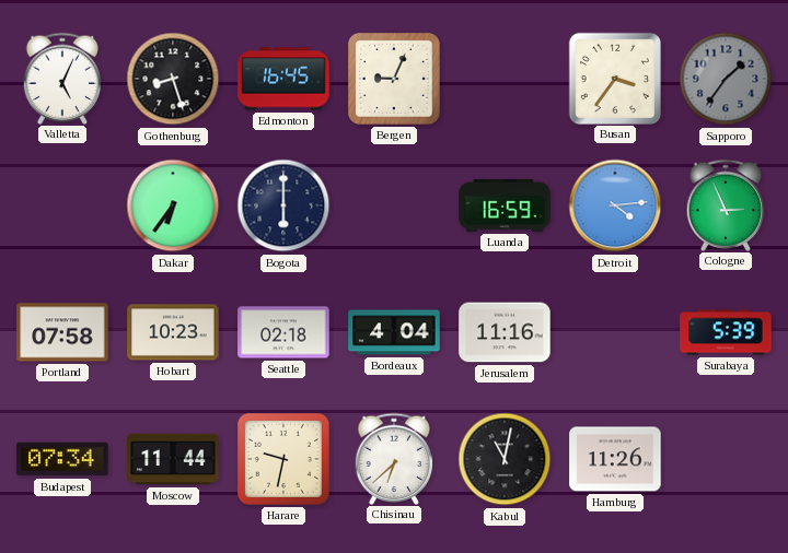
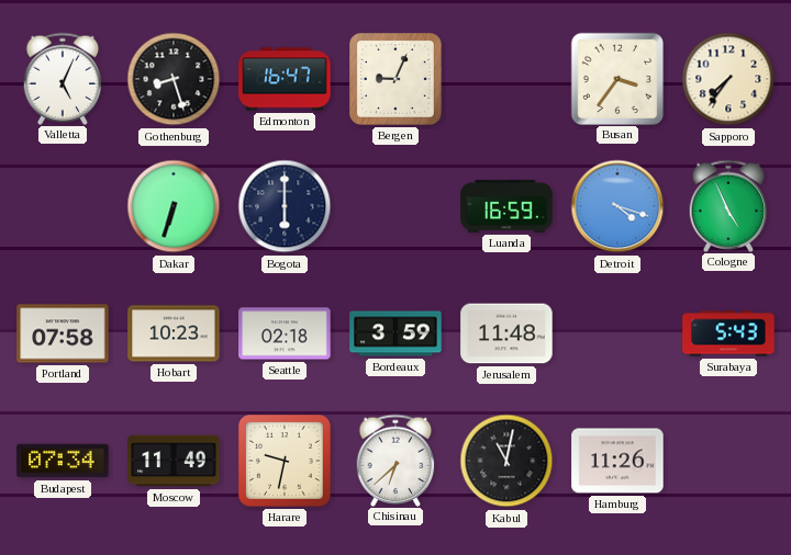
Edmonton: 16:45 -> 16:47 (285, 79)
Sapporo: 1:36 -> 7:36 (728, 79)
Sapporo dial: grey -> cream (728, 79)
Dakar: 6:36 -> 6:33 (174, 206)
Detroit: 4:14 -> 4:18 (617, 206)
Cologne: 2:56 -> 4:56 (728, 205)
Bordeaux: 4:04 -> 3:59 (396, 333)
Jerusalem: 11:16 -> 11:48 (506, 333)
Surabaya: 5:39 -> 5:43 (728, 333)
Moscow: 11:44 -> 11:49 (174, 461)
